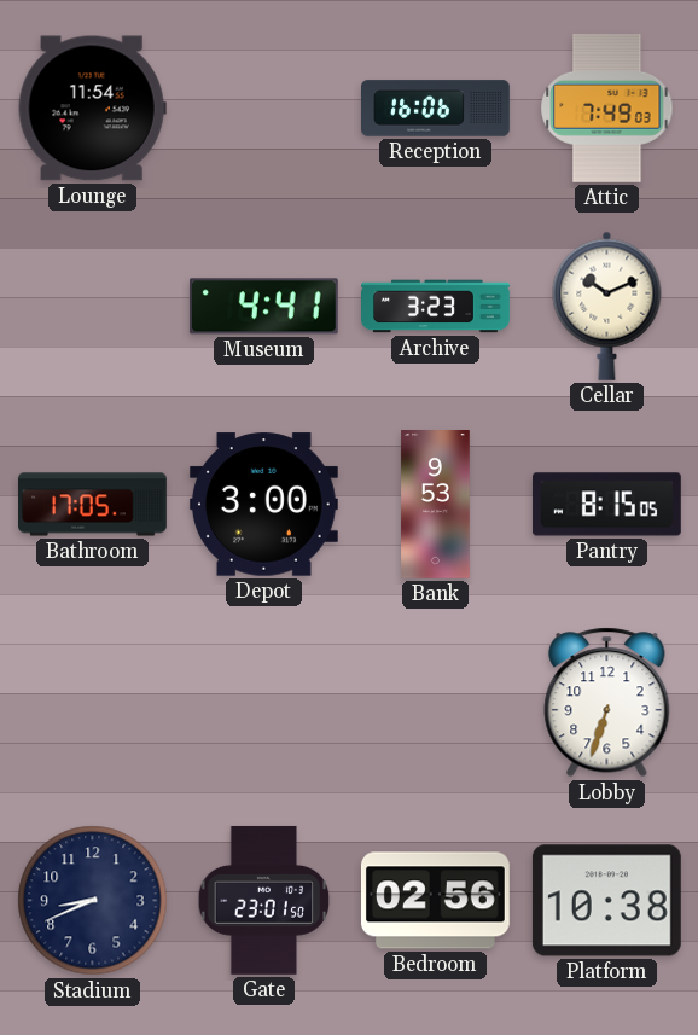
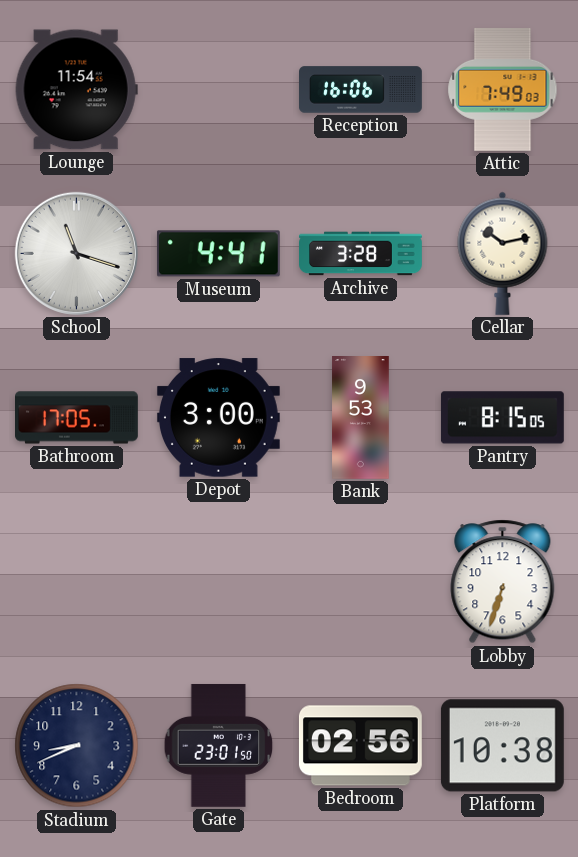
School: none -> 11:18 (76, 253)
Archive: 3:23 -> 3:28 (361, 254)
Cellar: 10:11 -> 10:13 (503, 253)
